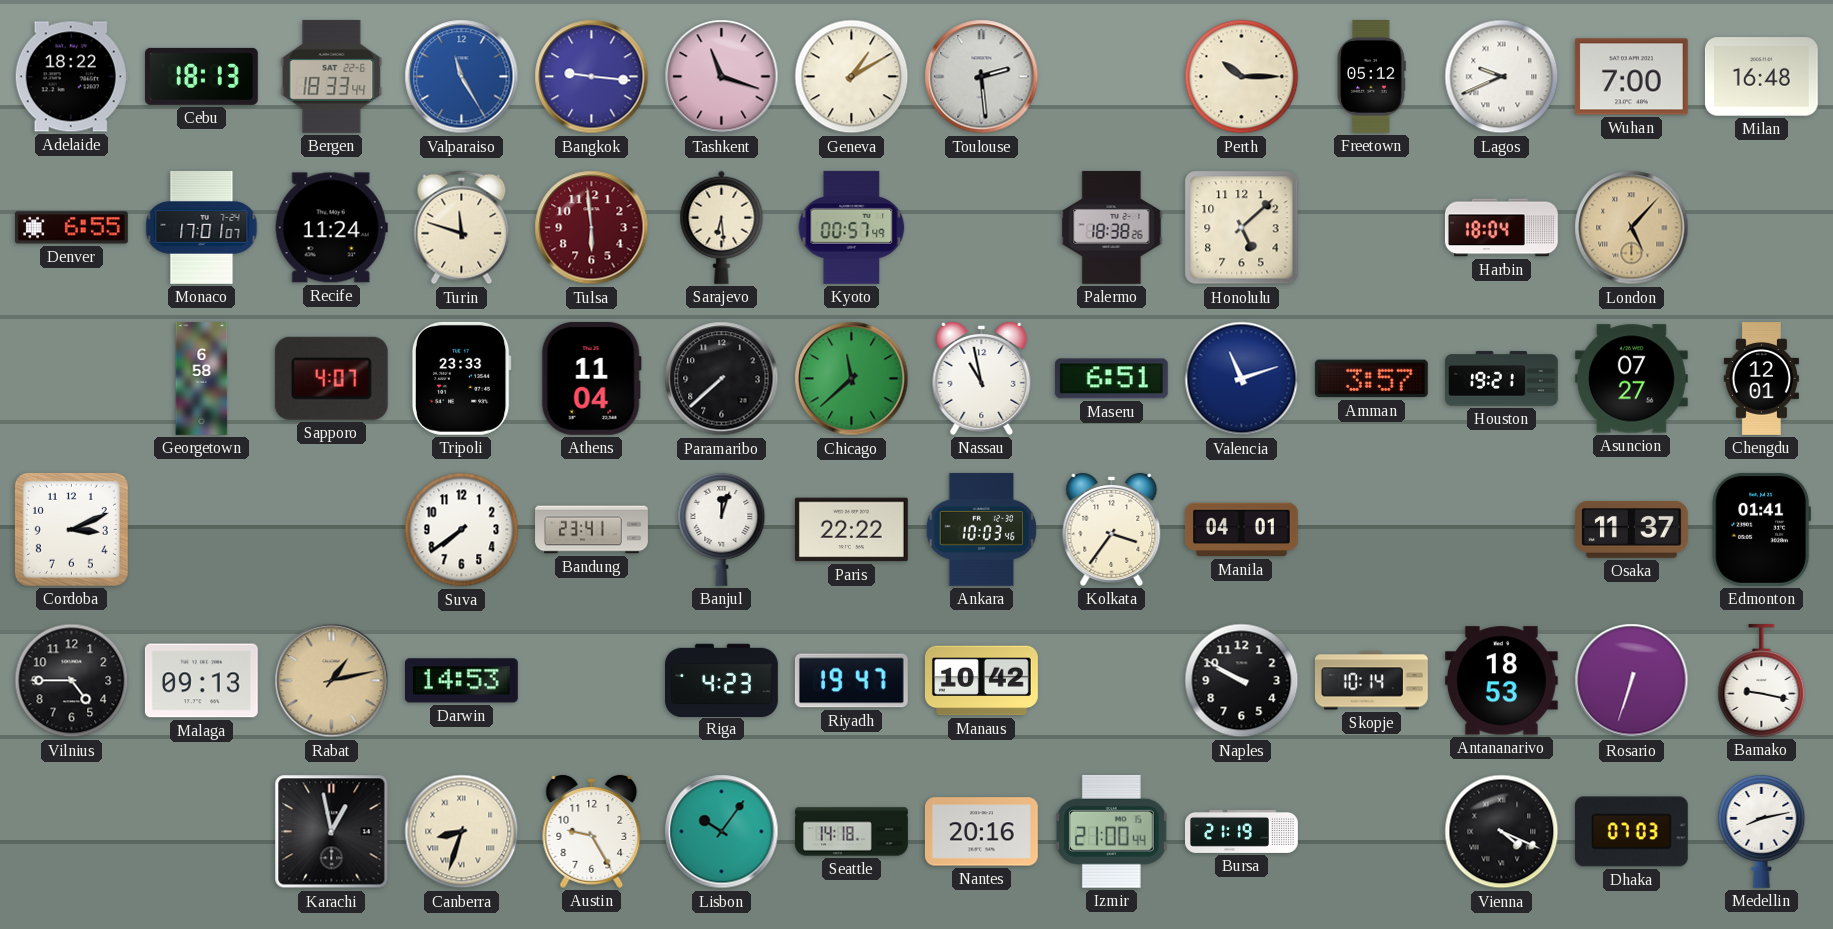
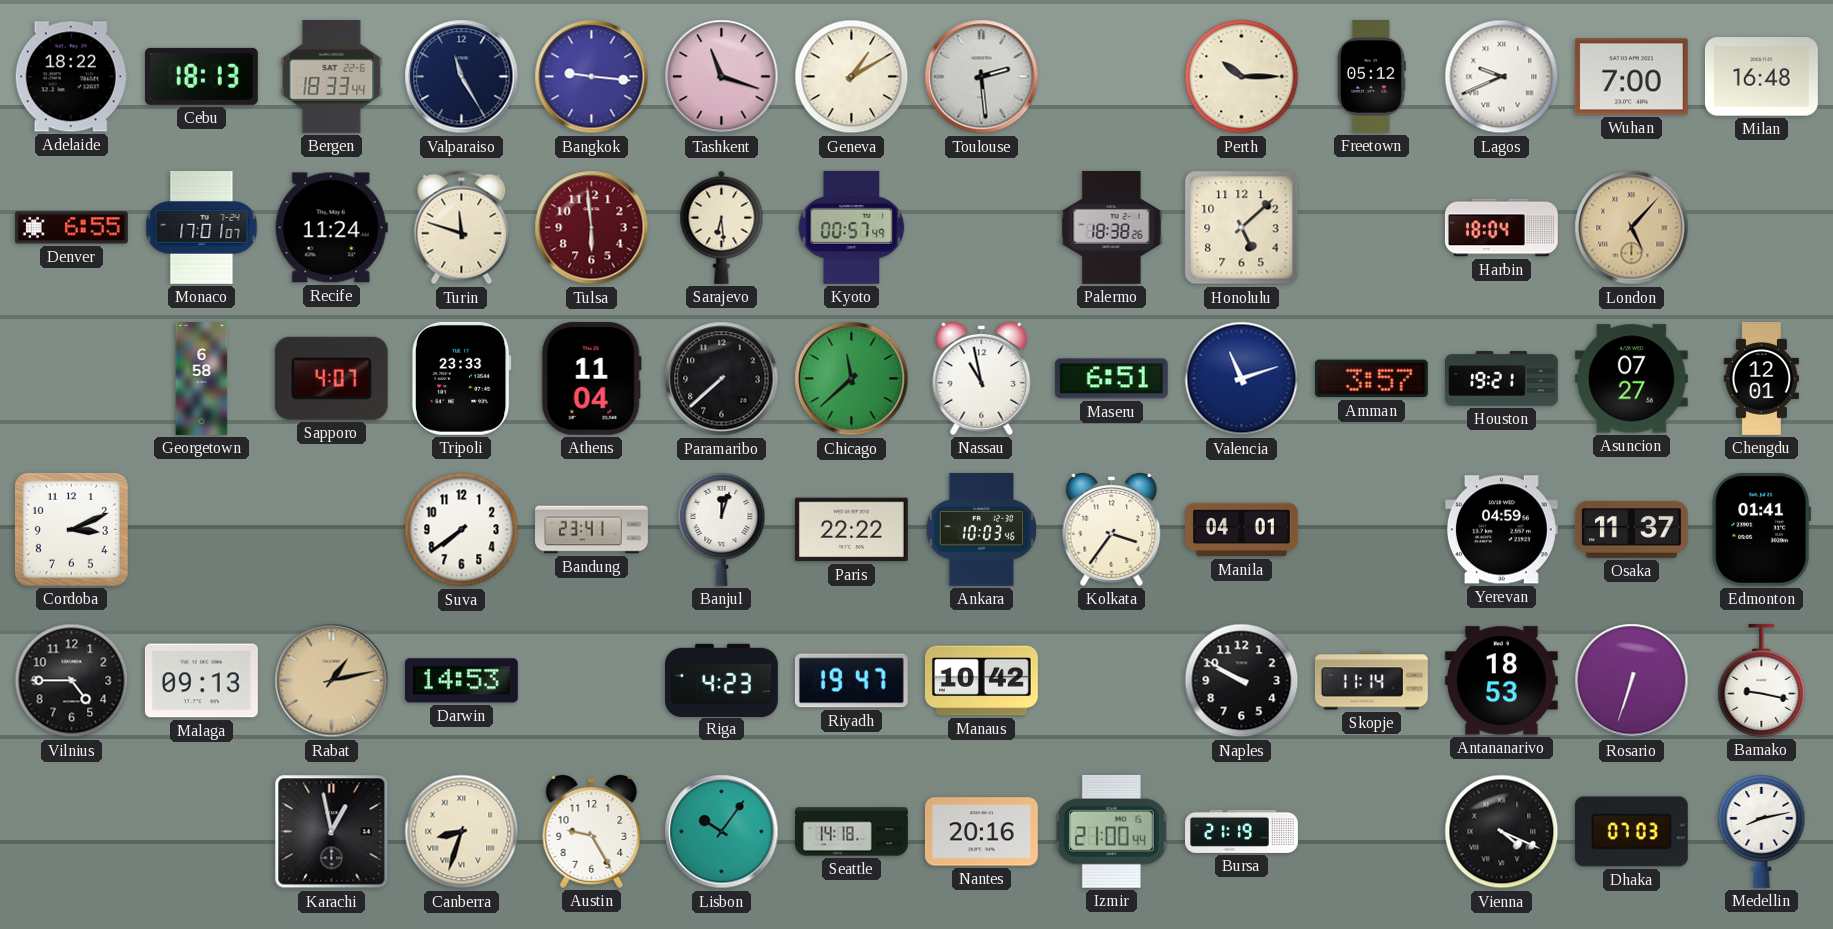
Valparaiso dial: blue -> navy (462, 77)
Yerevan: none -> 04:59 (1501, 530)
Skopje: 10:14 -> 11:14 (1371, 681)
